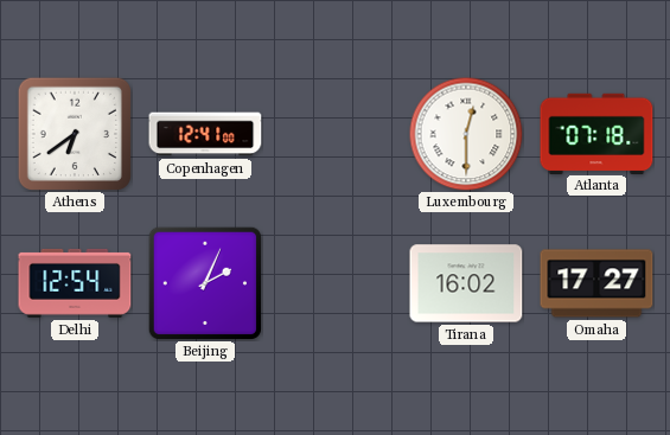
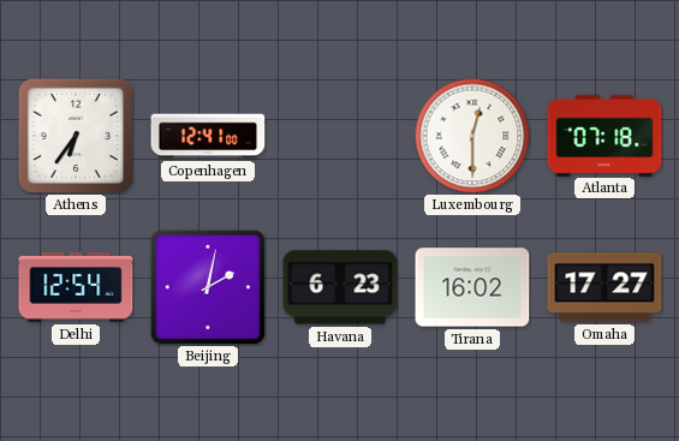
Athens: 6:39 -> 6:36 (75, 135)
Beijing: 2:04 -> 2:02 (208, 287)
Havana: none -> 6:23 (340, 287)
